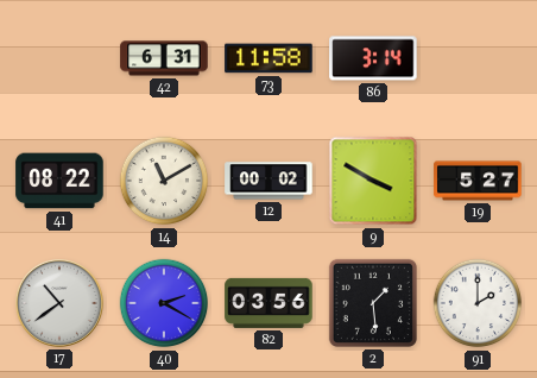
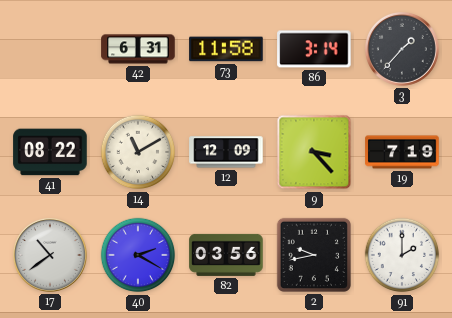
3: none -> 1:37 (402, 49)
12: 00:02 -> 12:09 (226, 152)
9: 3:50 -> 3:23 (314, 152)
19: 5:27 -> 7:19 (402, 152)
2: 1:29 -> 9:43 (314, 255)
